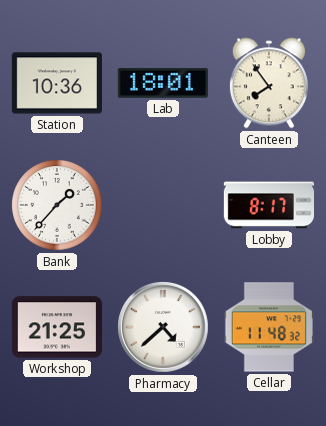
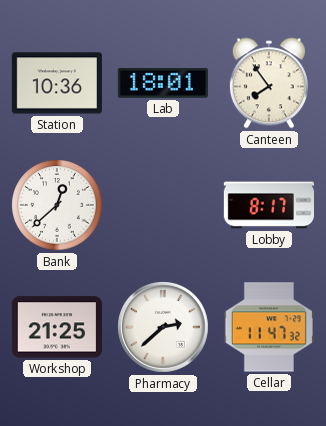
Bank: 1:37 -> 12:38 (58, 206)
Pharmacy: 4:38 -> 2:38 (164, 328)
Cellar: 11:48 -> 11:47 (268, 327)
